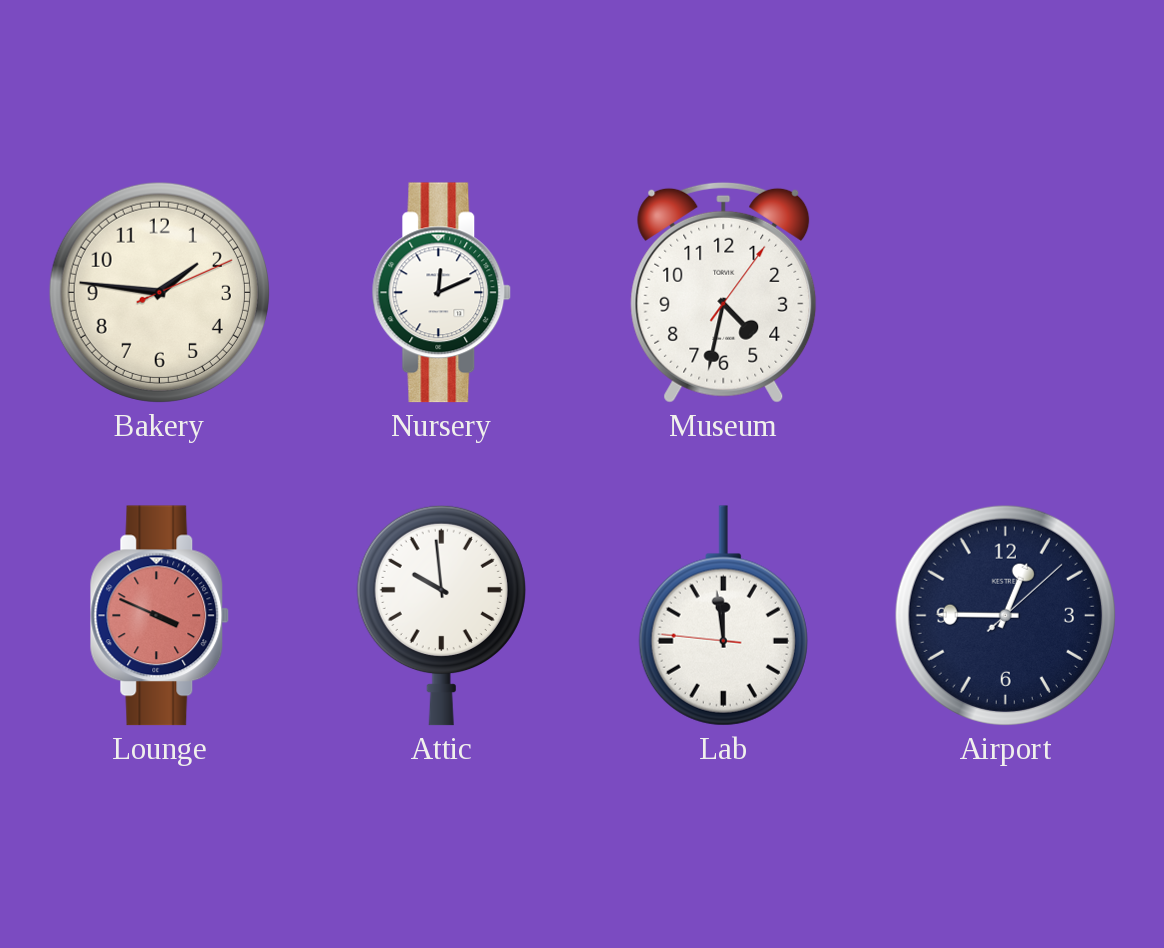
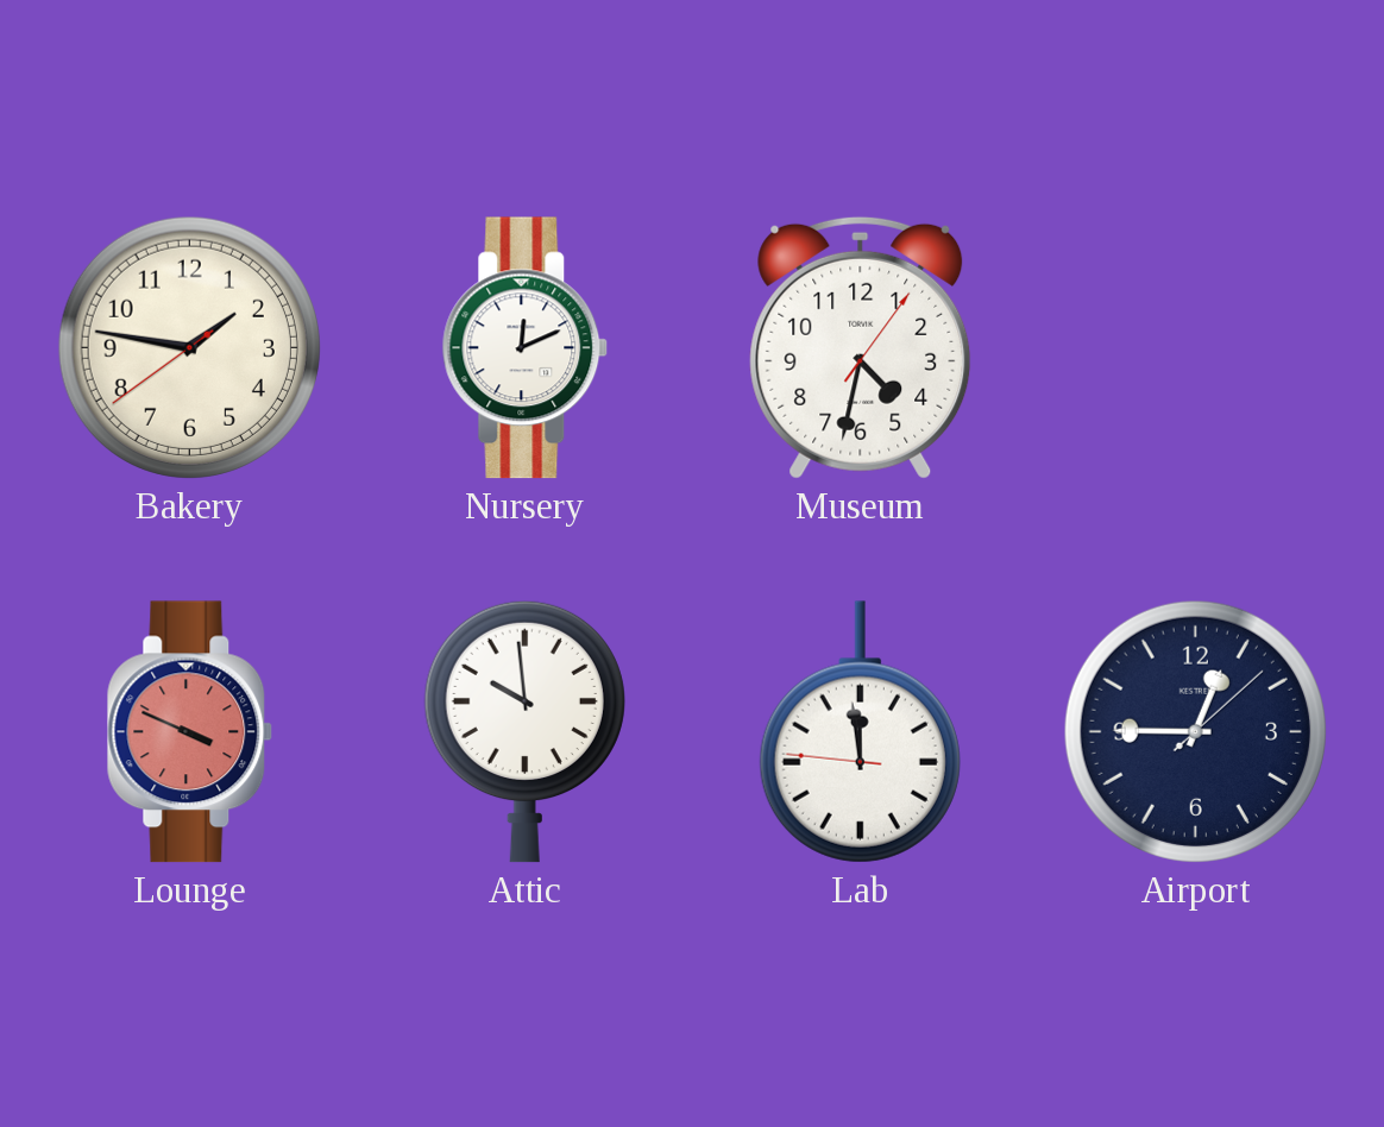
Bakery: 1:46:11 -> 1:46:39 (189, 347)
